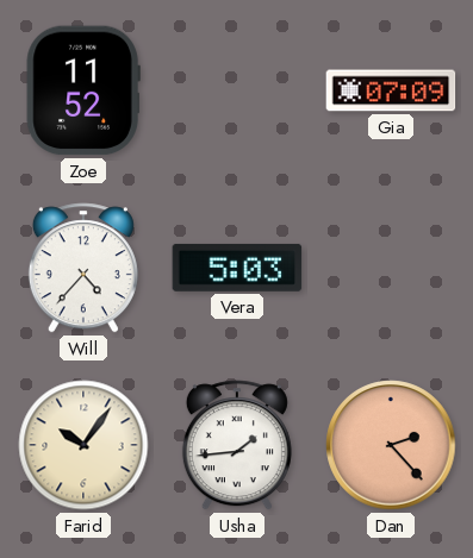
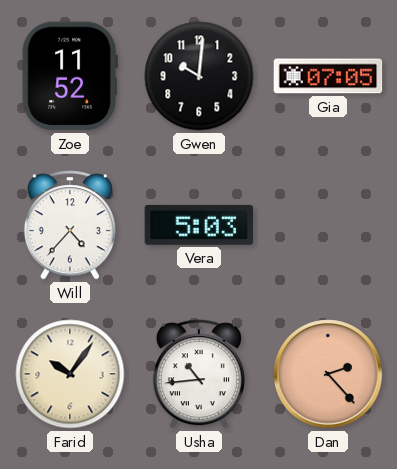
Gwen: none -> 10:01 (199, 76)
Gia: 07:09 -> 07:05 (328, 76)
Usha: 1:44 -> 10:44 (199, 374)
